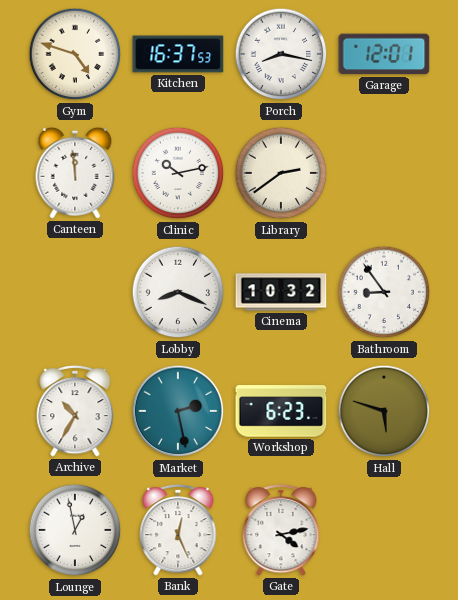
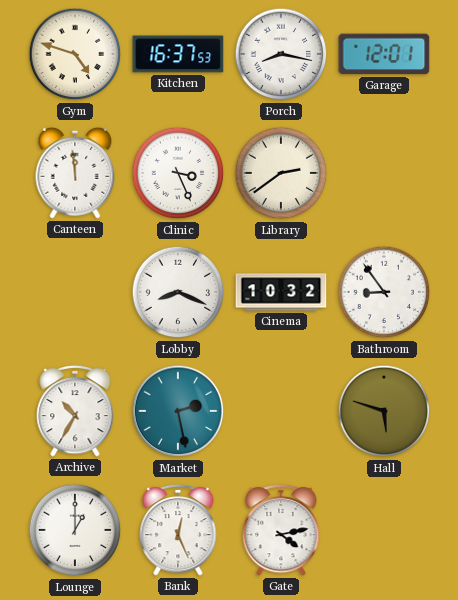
Clinic: 10:13 -> 3:26 (178, 173)
Workshop: 6:23 -> none (281, 411)
Lounge: 12:58 -> 1:00 (75, 530)
